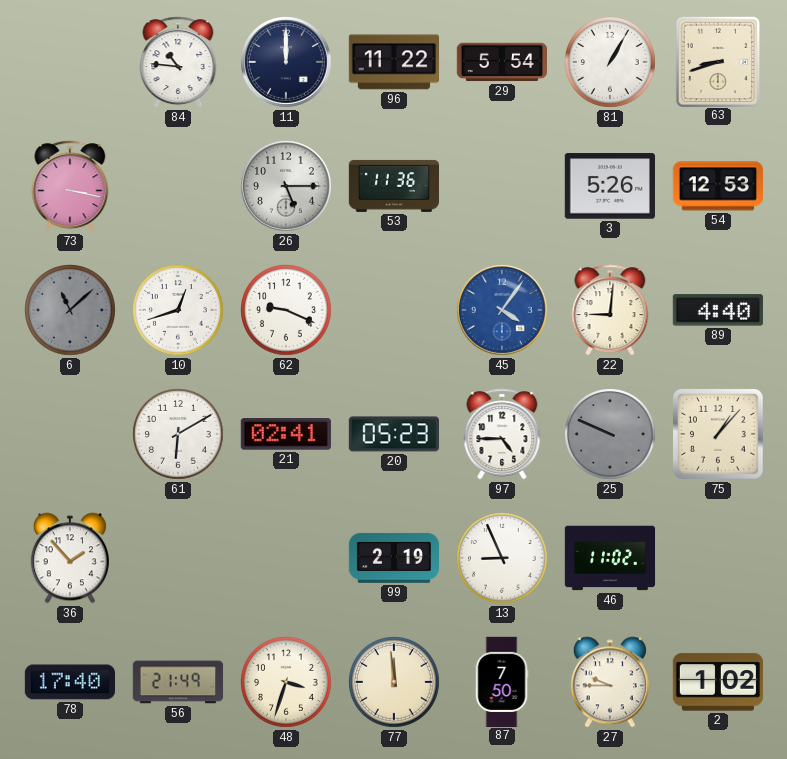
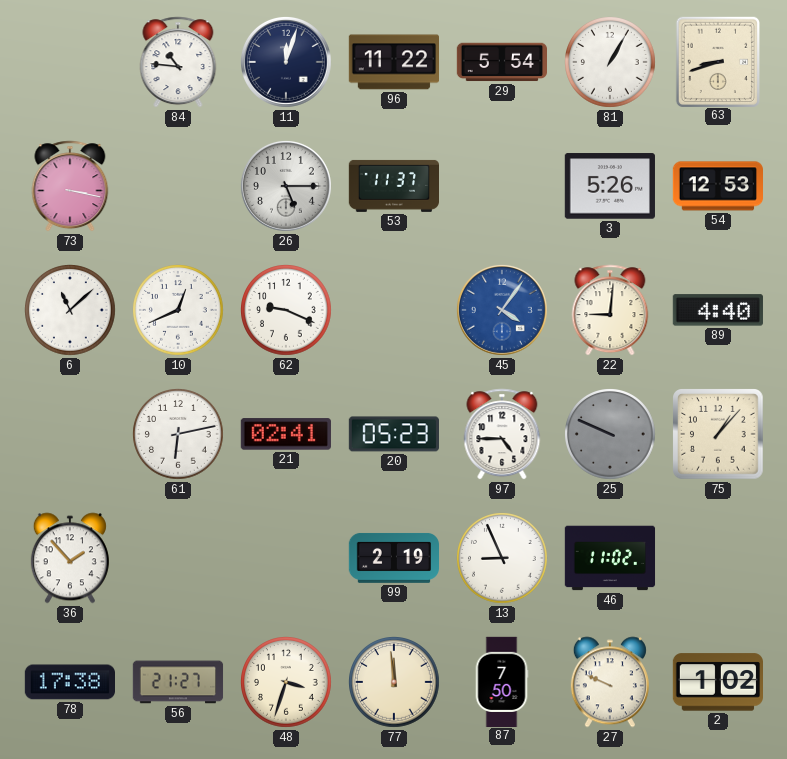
11: 12:00 -> 12:03 (286, 62)
53: 11:36 -> 11:37 (393, 186)
6 dial: grey -> white (71, 311)
10: 12:42 -> 12:41 (179, 311)
61: 6:10 -> 6:13 (179, 435)
78: 17:40 -> 17:38 (69, 682)
56: 21:49 -> 21:27 (178, 682)
27: 9:45 -> 9:49 (610, 682)
